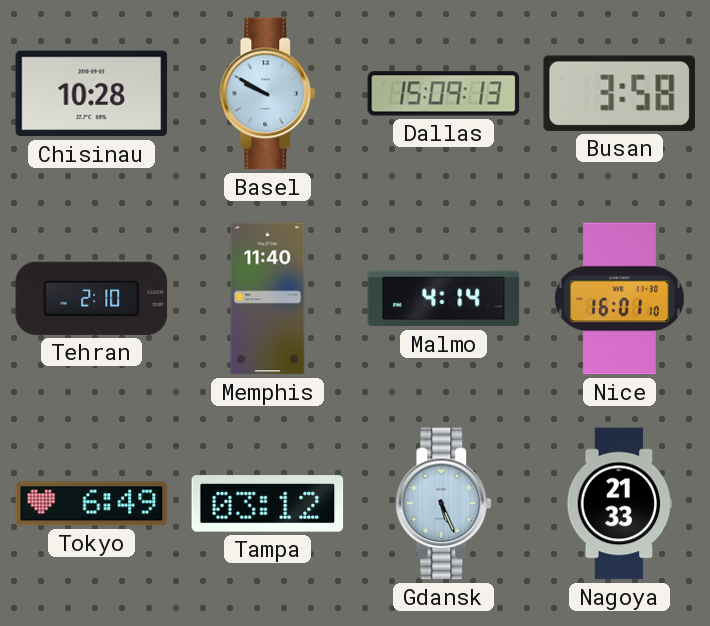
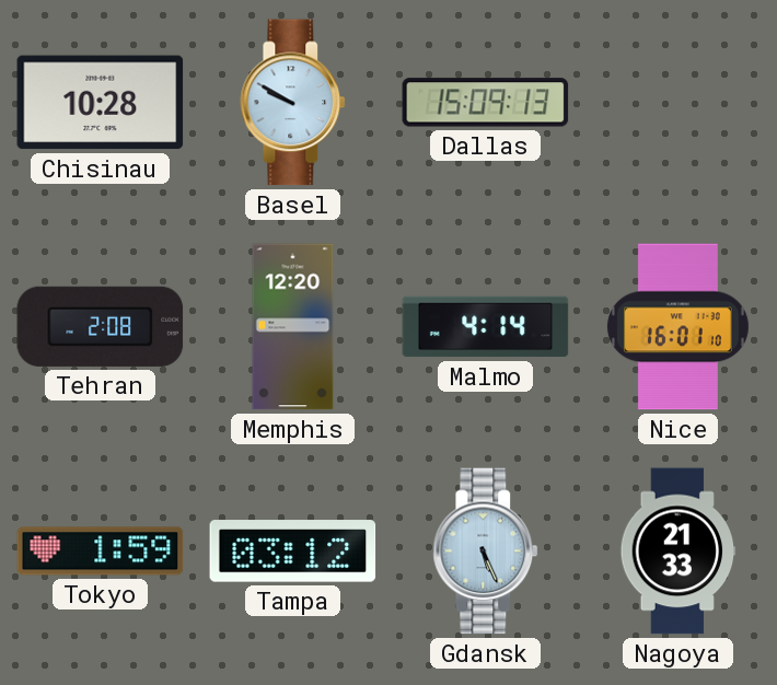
Busan: 3:58 -> none (619, 93)
Tehran: 2:10 -> 2:08 (101, 326)
Memphis: 11:40 -> 12:20 (293, 327)
Tokyo: 6:49 -> 1:59 (101, 552)
